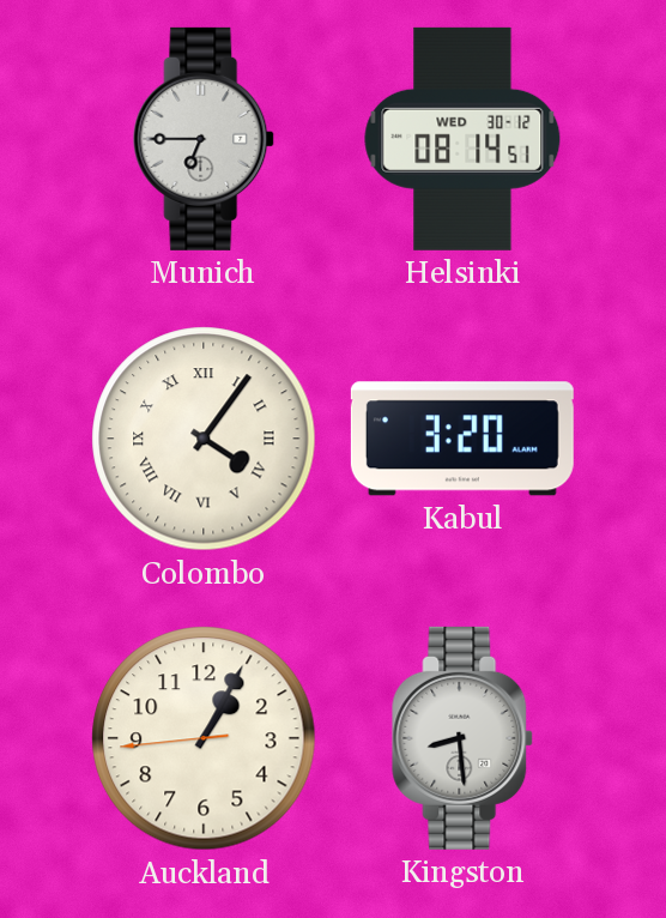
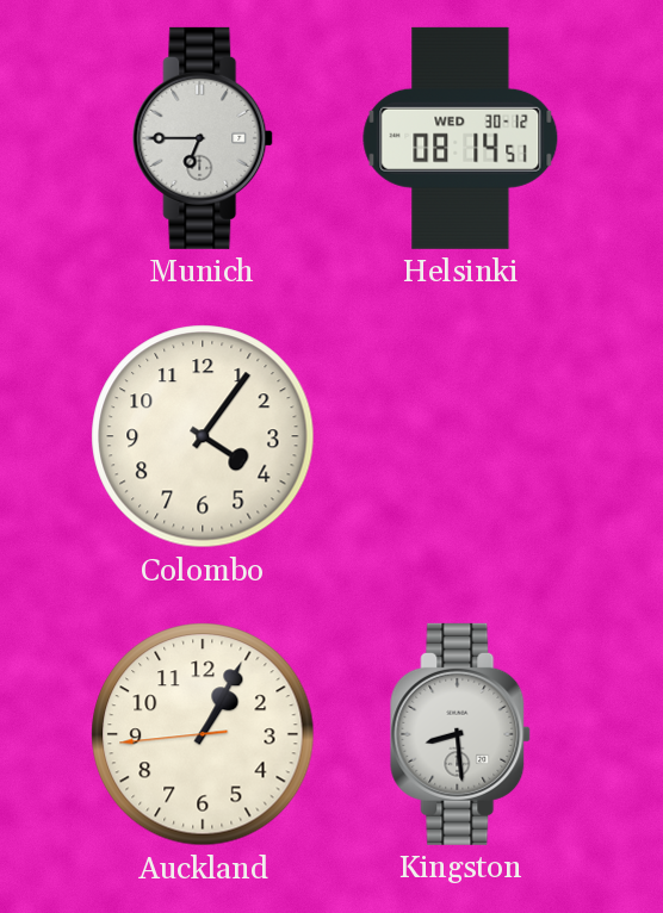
Colombo numerals: Roman -> Arabic (203, 436)
Kabul: 3:20 -> none (462, 439)
